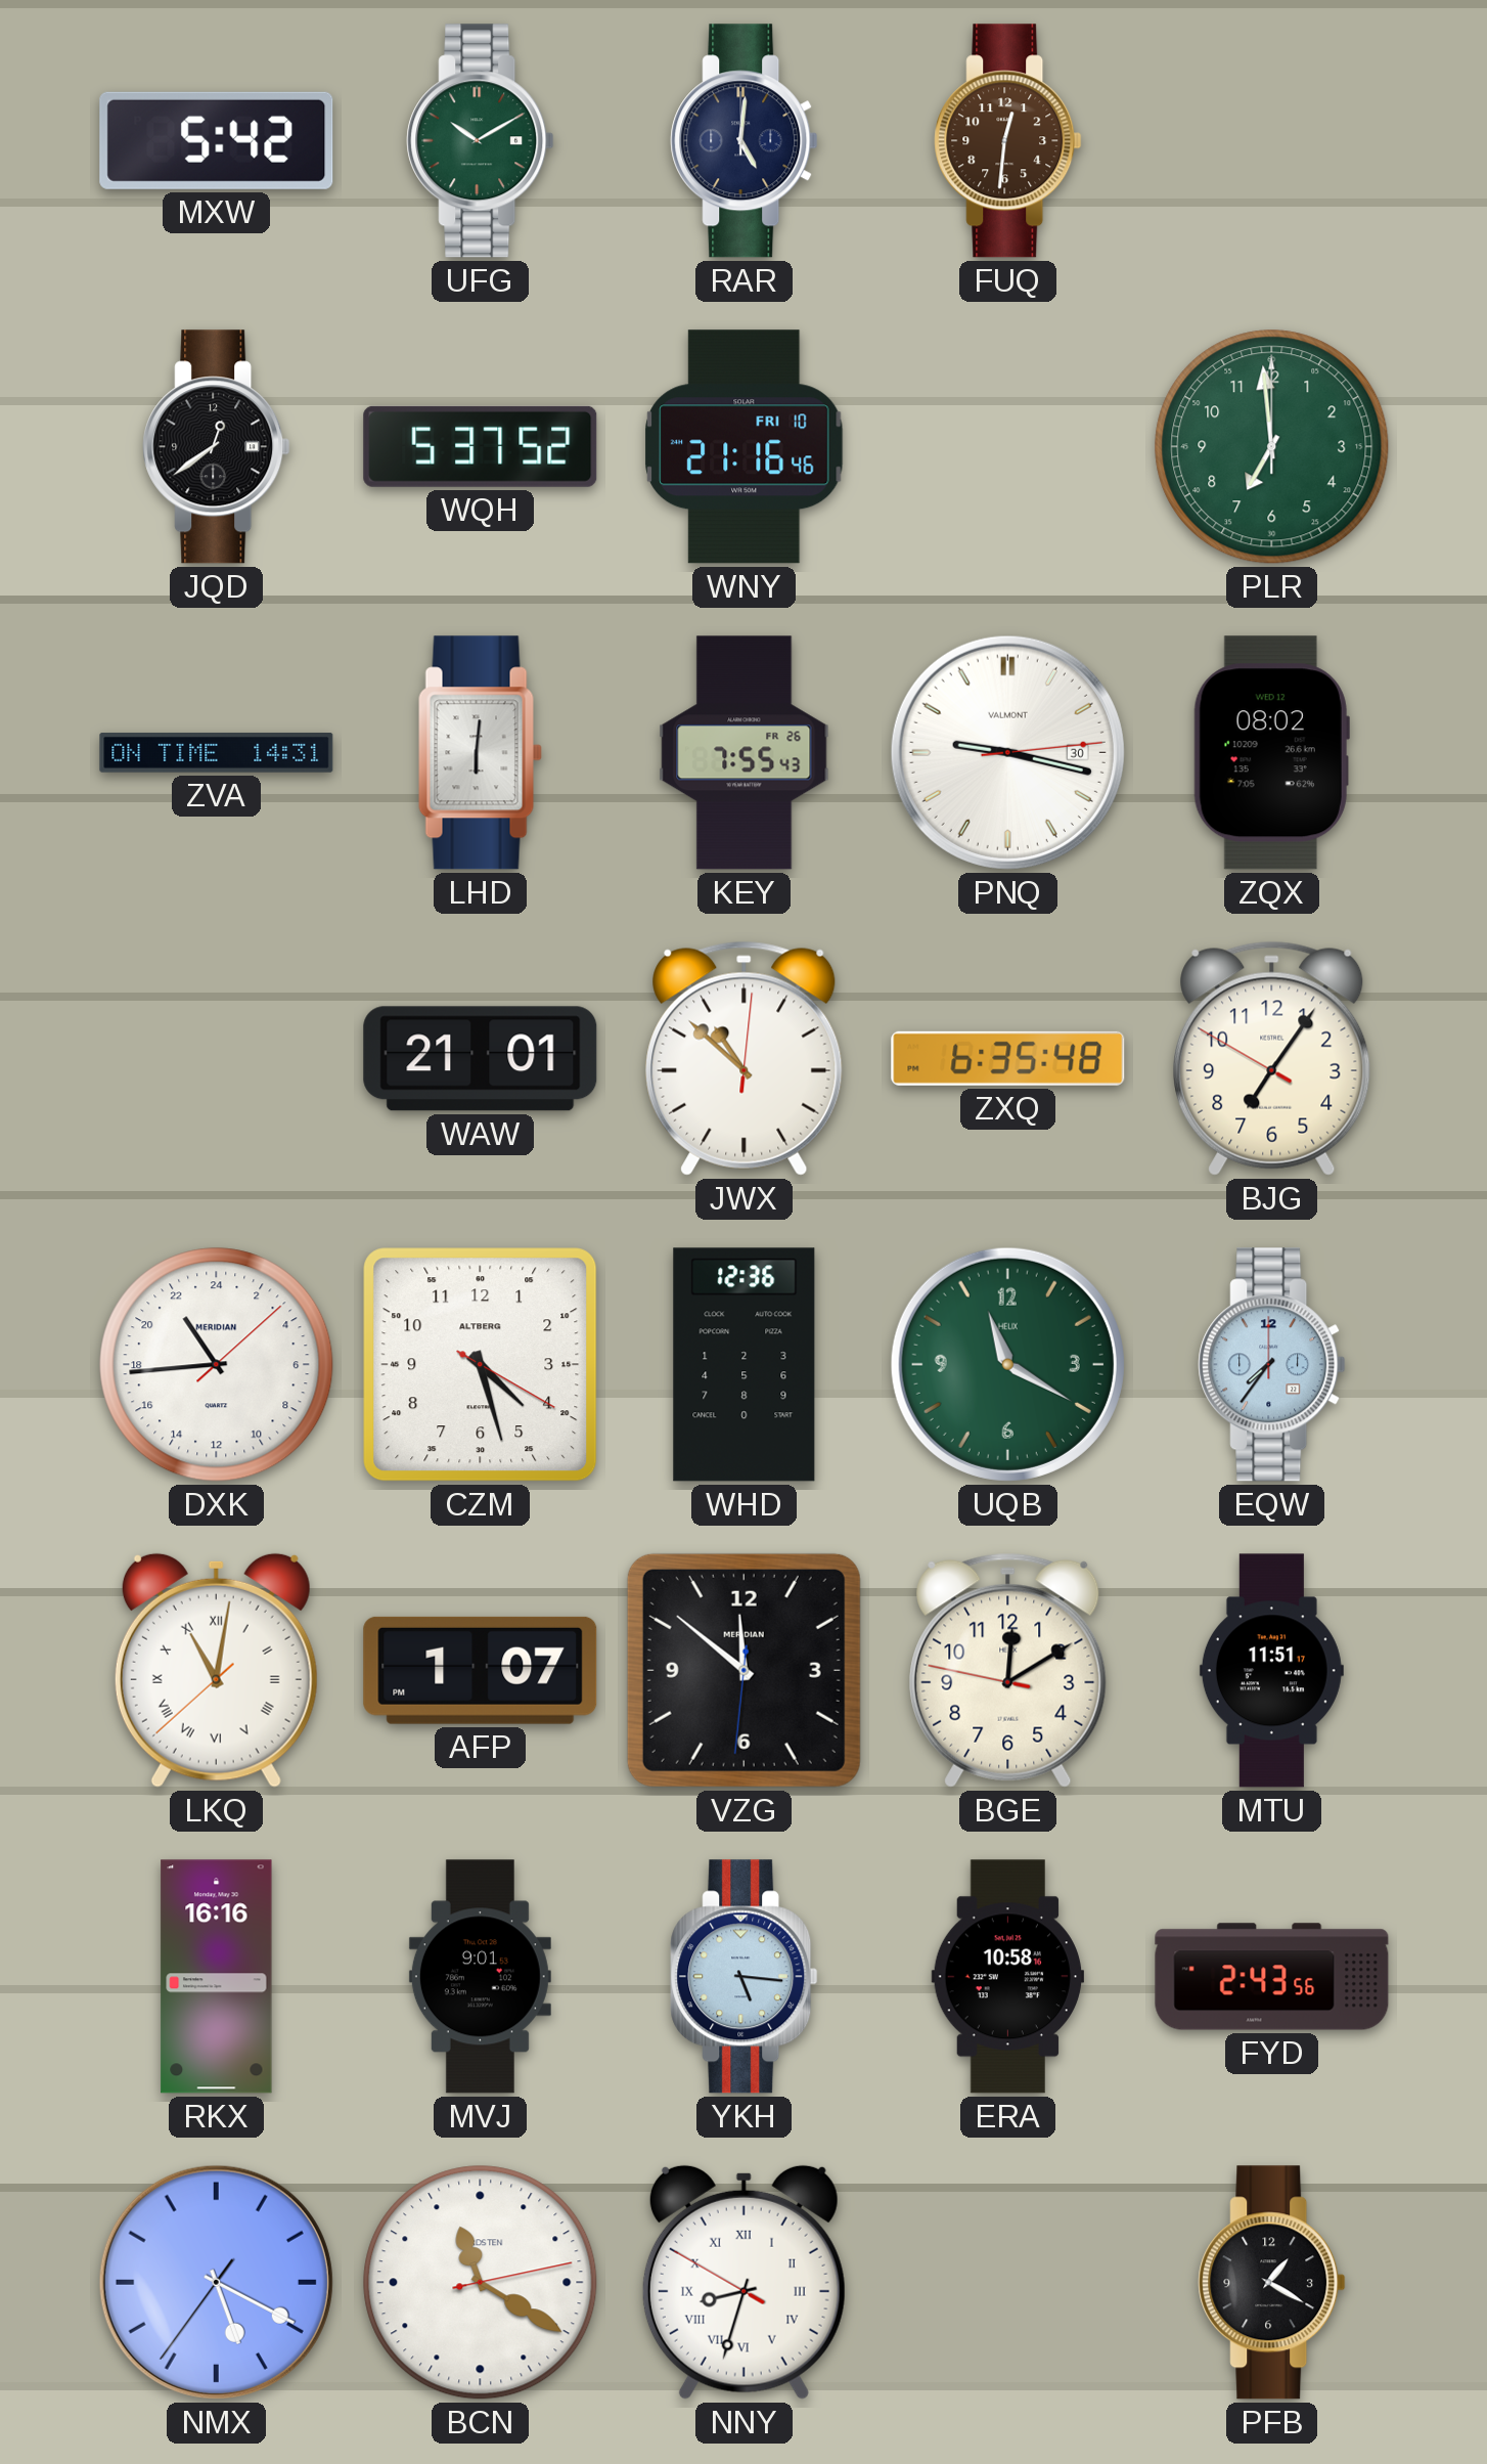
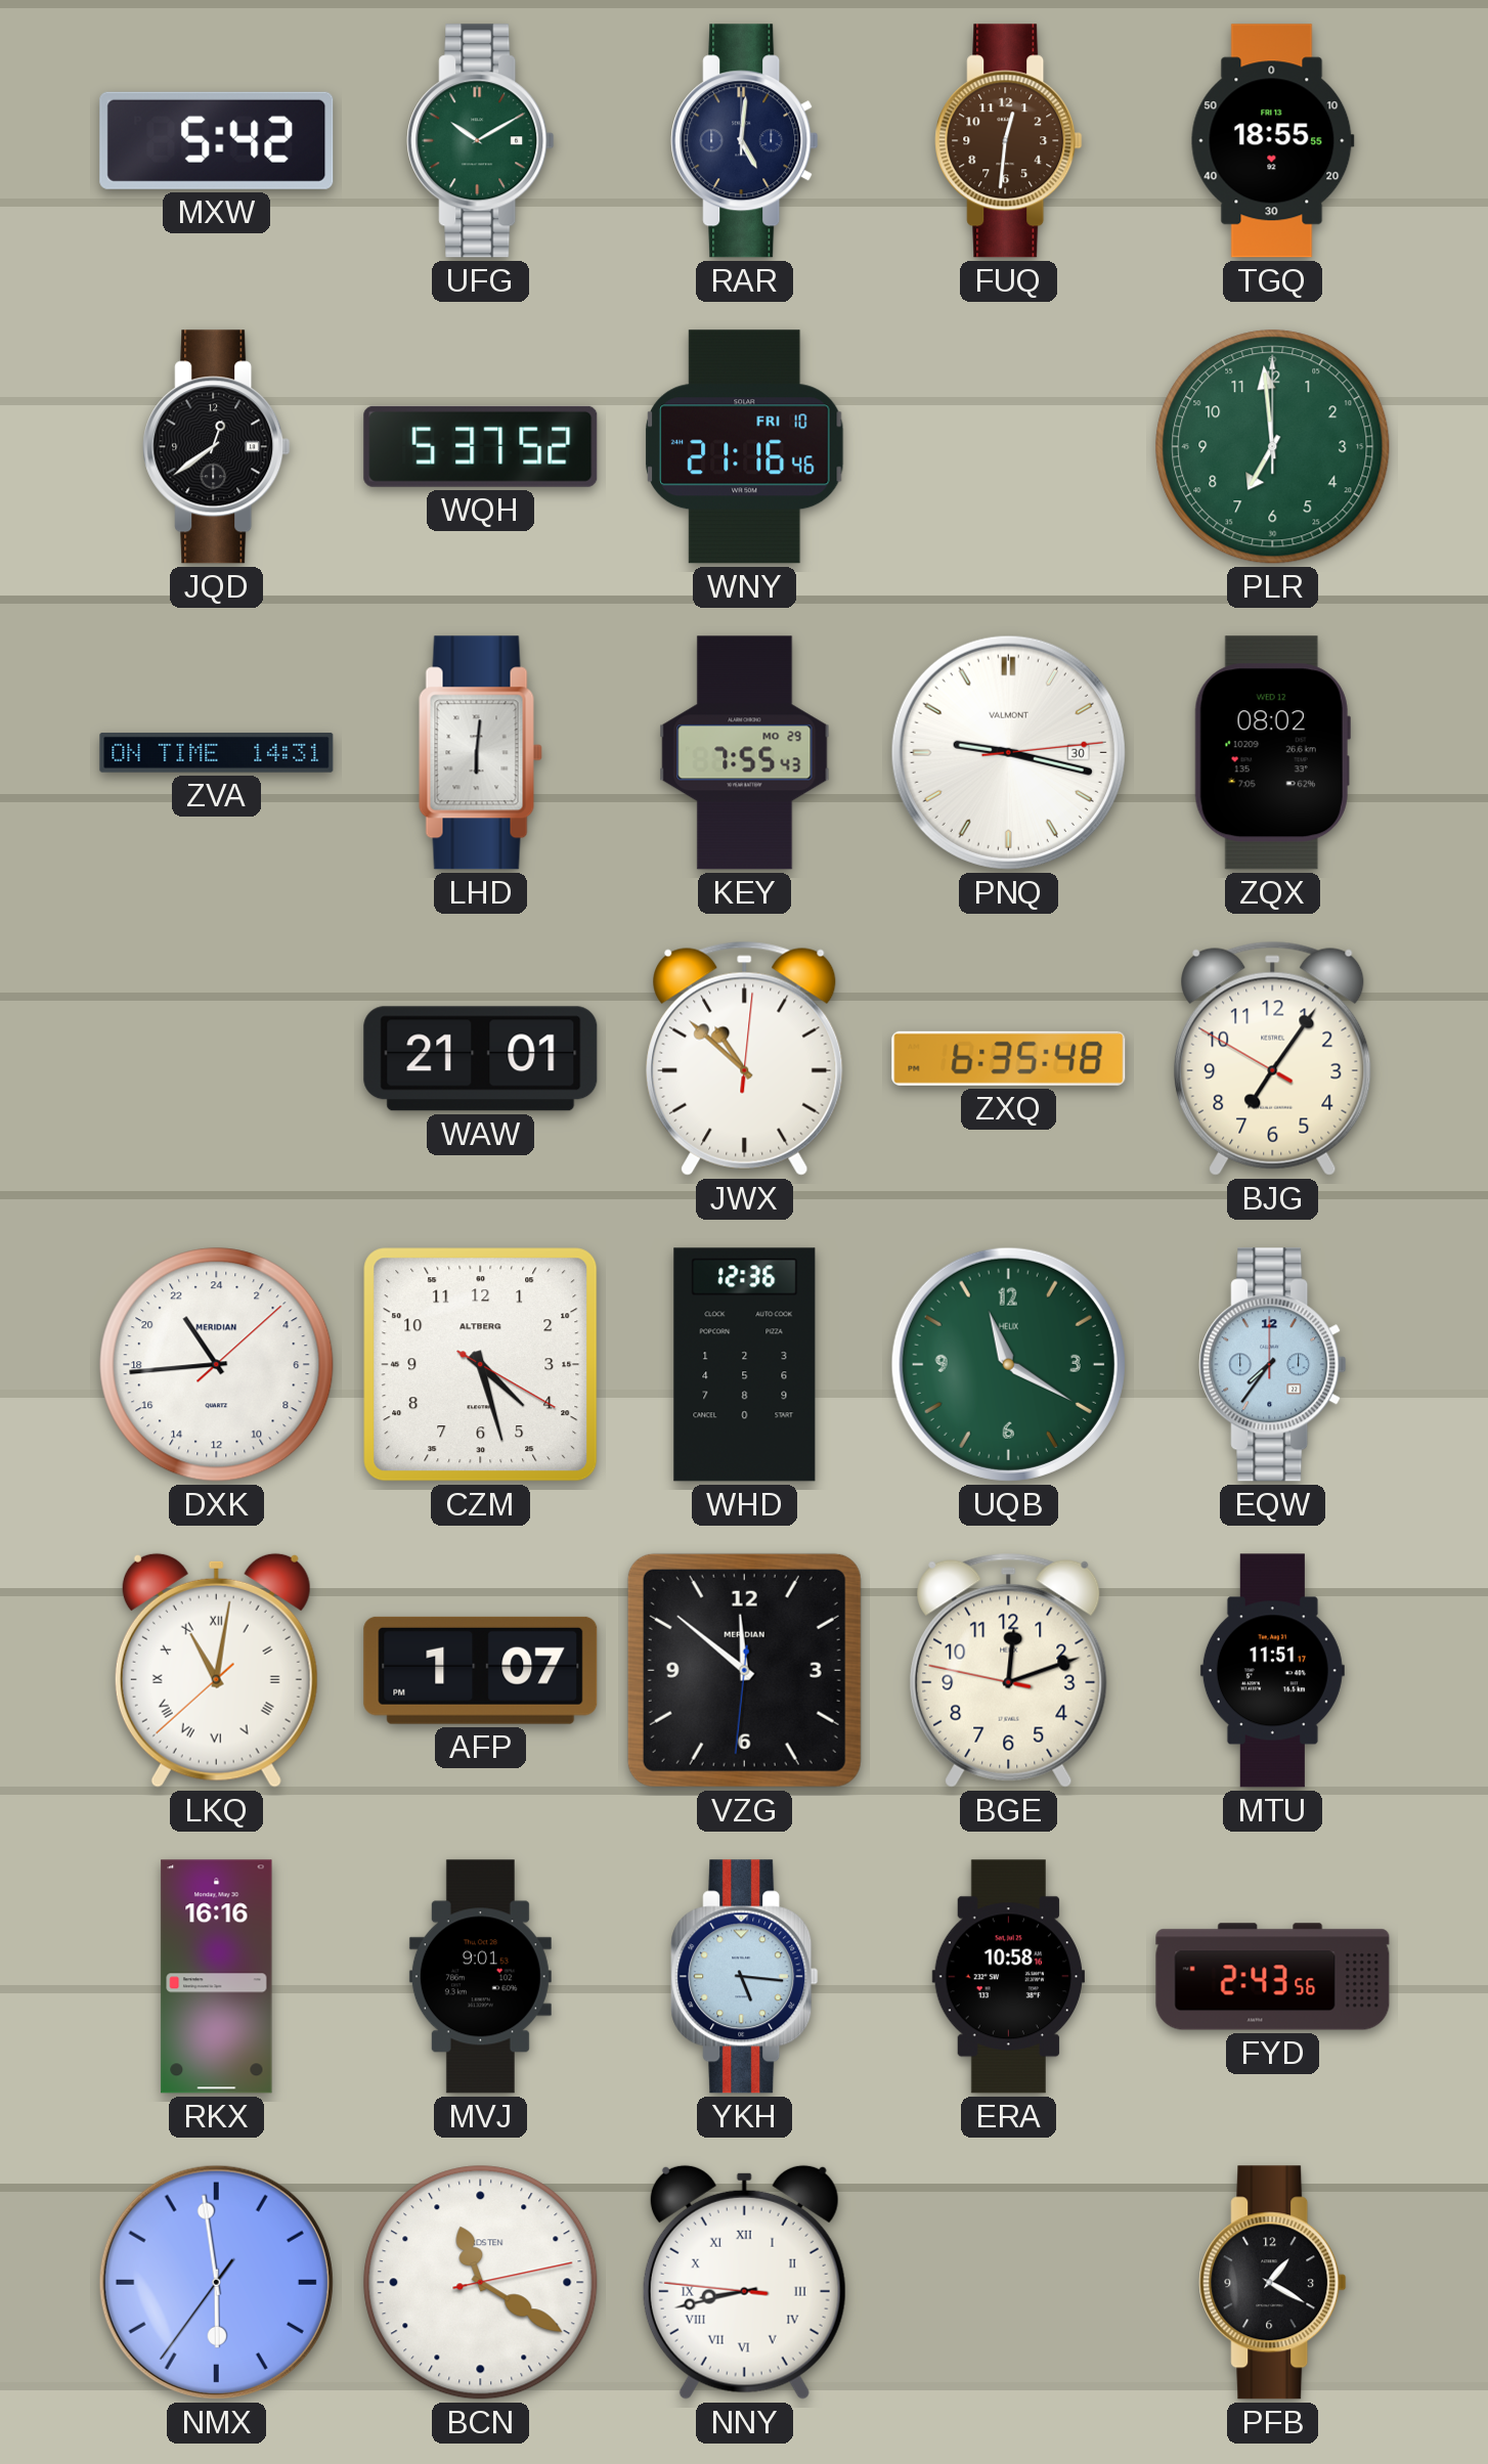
TGQ: none -> 18:55 (1272, 141)
KEY date: FR 26 -> MO 29 (745, 753)
BGE: 12:09 -> 12:11 (1009, 1670)
NMX: 5:19 -> 5:58 (216, 2282)
NNY: 8:32 -> 8:42 (744, 2282)
